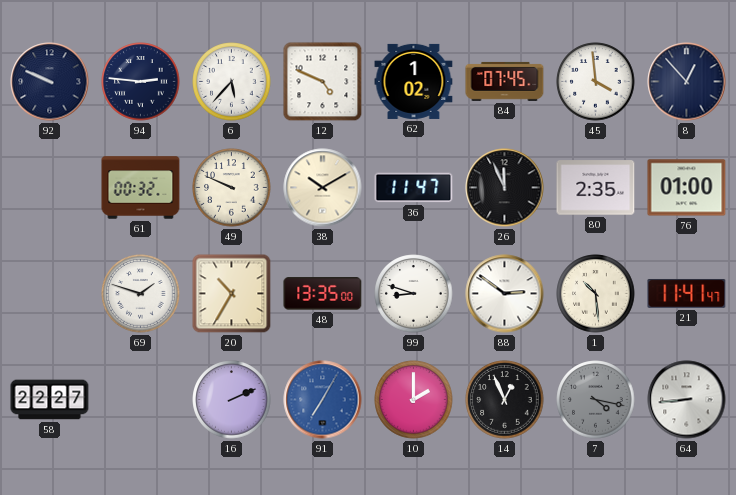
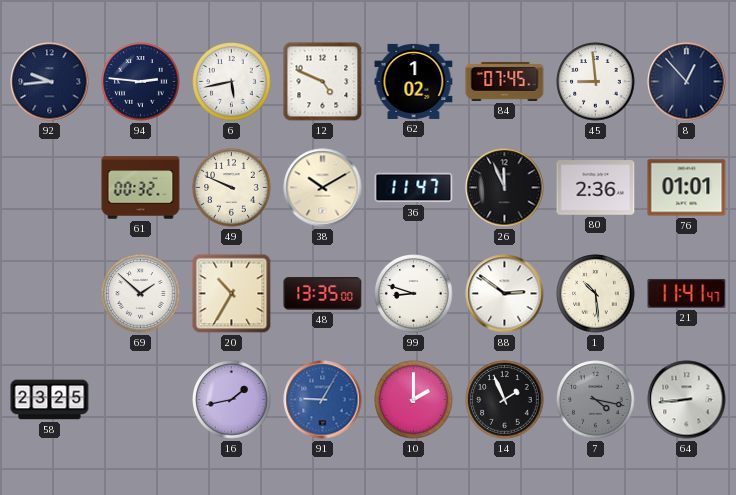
92: 9:49 -> 9:44 (50, 82)
6: 5:37 -> 5:43 (232, 82)
45: 3:59 -> 8:59 (596, 82)
80: 2:35 -> 2:36 (596, 188)
76: 01:00 -> 01:01 (687, 188)
69: 1:48 -> 1:52 (141, 294)
58: 22:27 -> 23:25 (50, 400)
16: 2:11 -> 1:43 (232, 400)
91: 7:05 -> 9:05 (323, 400)
14: 12:56 -> 1:56 (505, 400)
